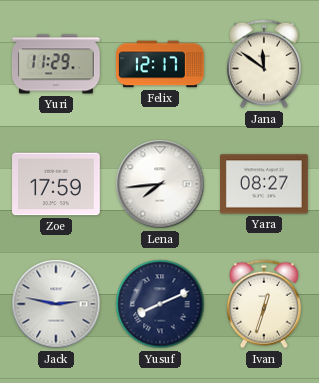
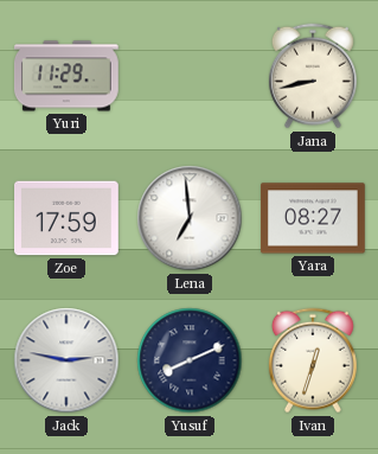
Felix: 12:17 -> none (161, 64)
Jana: 11:51 -> 8:43 (313, 76)
Lena: 7:44 -> 6:59 (190, 218)
